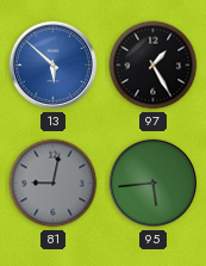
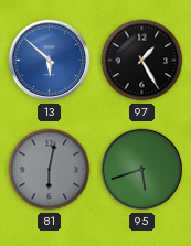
81: 9:02 -> 6:02 (50, 170)
95: 5:44 -> 5:42 (142, 170)
